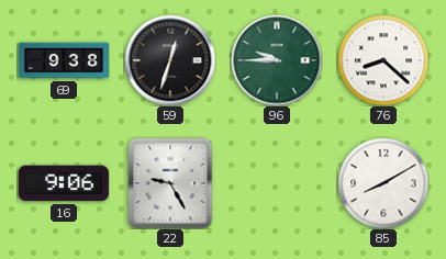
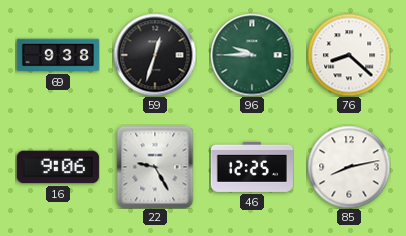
46: none -> 12:25 (252, 167)
85: 8:10 -> 8:13 (349, 167)
